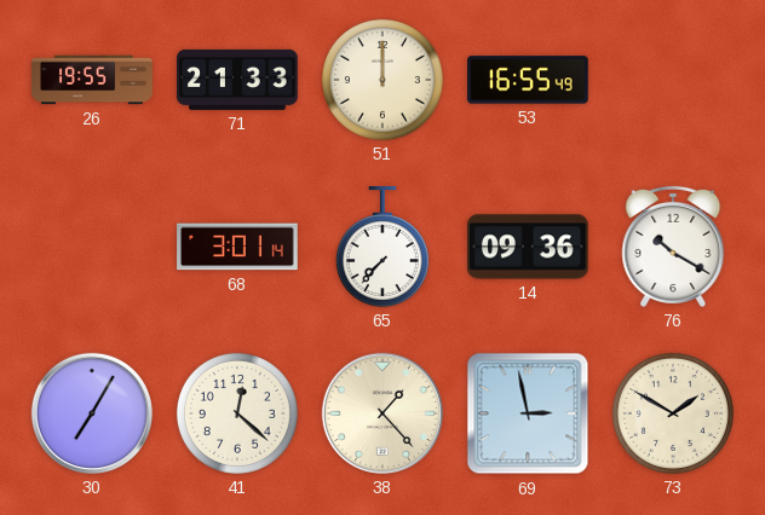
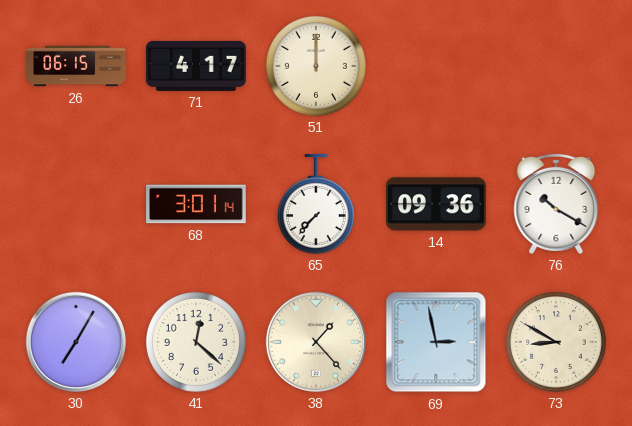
26: 19:55 -> 06:15 (76, 66)
71: 21:33 -> 4:17 (196, 66)
53: 16:55 -> none (528, 80)
73: 1:50 -> 8:50 (556, 342)
